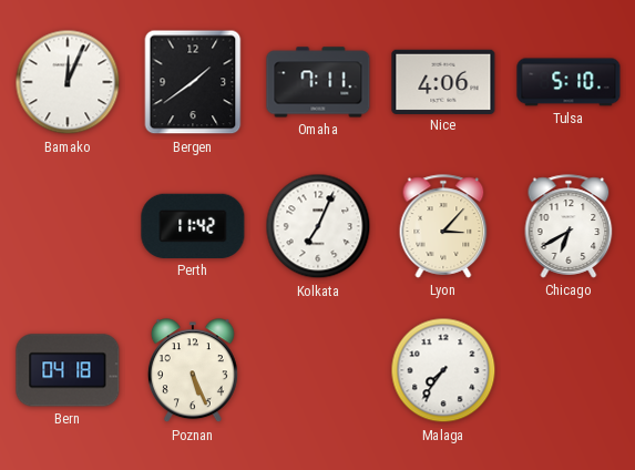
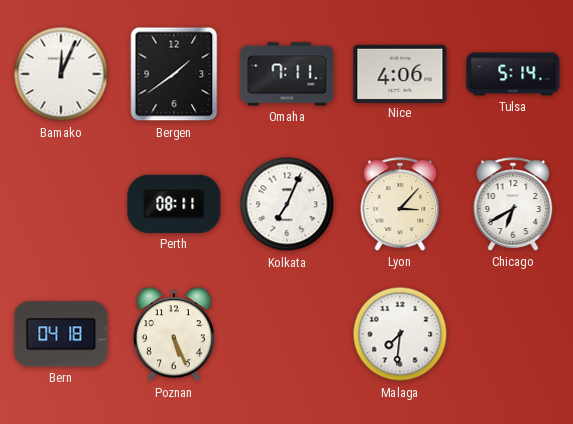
Tulsa: 5:10 -> 5:14 (513, 74)
Perth: 11:42 -> 08:11 (174, 204)
Malaga: 7:36 -> 7:31 (400, 334)
